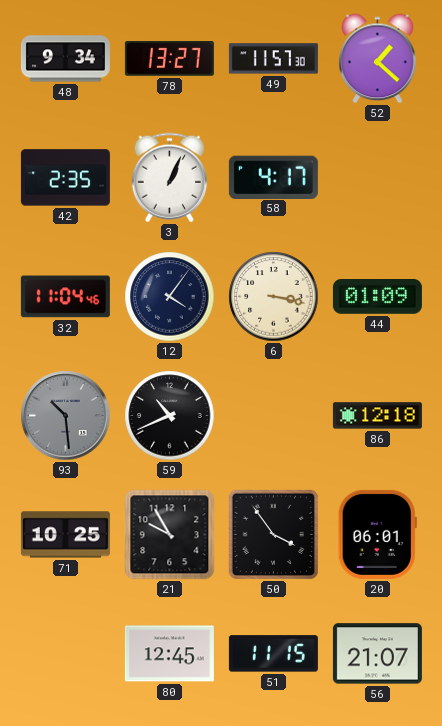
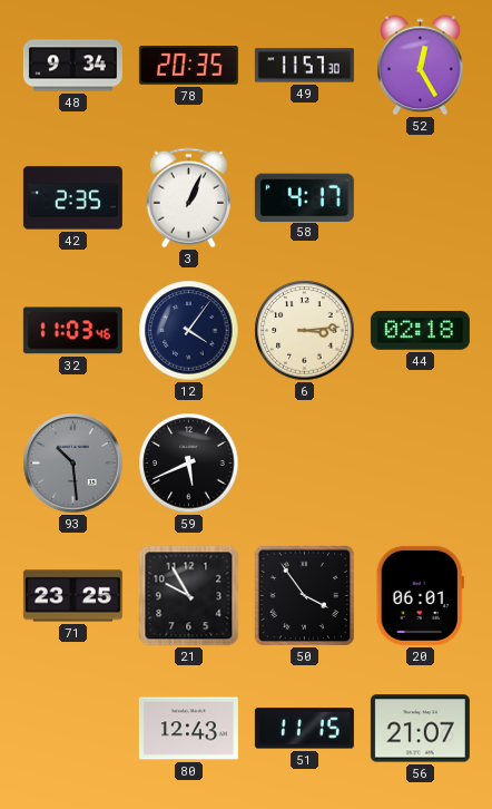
78: 13:27 -> 20:35 (188, 66)
52: 1:22 -> 12:25 (421, 66)
32: 11:04 -> 11:03 (72, 331)
6: 3:17 -> 3:14 (305, 331)
44: 01:09 -> 02:18 (420, 331)
59: 10:41 -> 5:41 (189, 464)
86: 12:18 -> none (377, 416)
71: 10:25 -> 23:25 (72, 596)
80: 12:45 -> 12:43 (188, 729)
